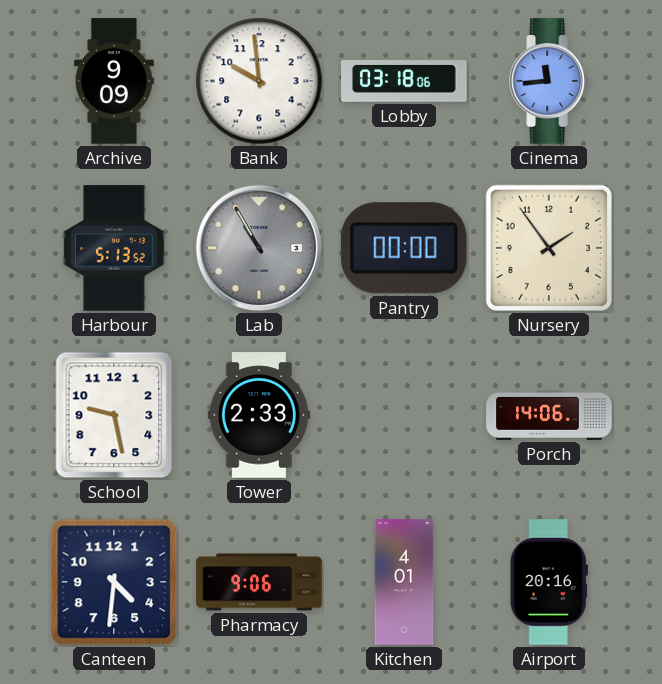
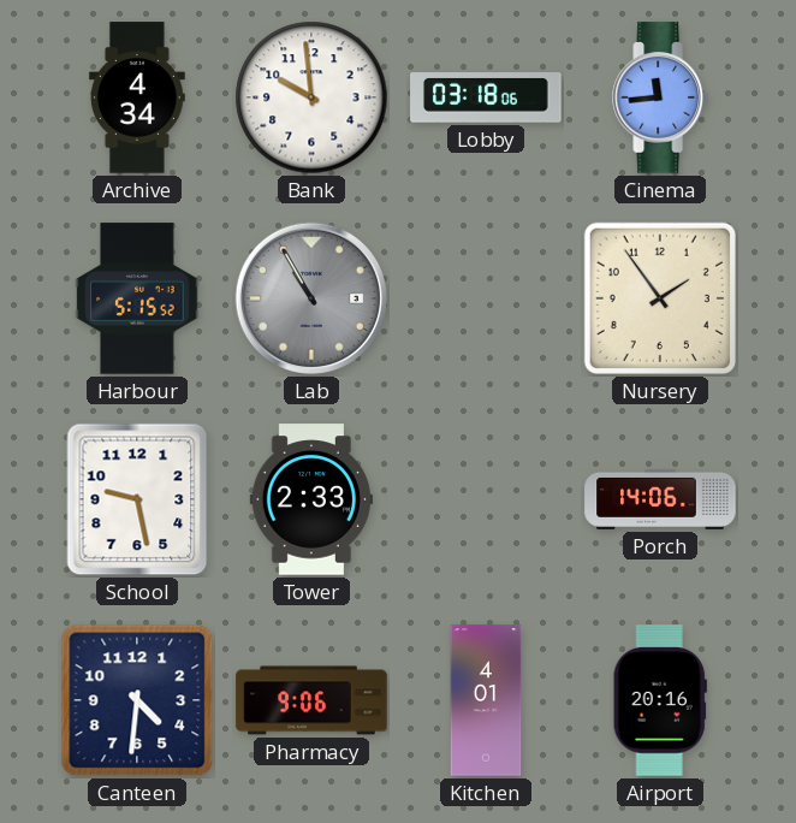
Archive: 9:09 -> 4:34 (137, 97)
Harbour: 5:13 -> 5:15 (137, 298)
Pantry: 00:00 -> none (404, 248)
